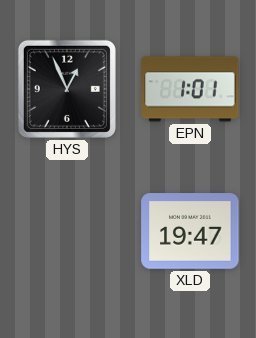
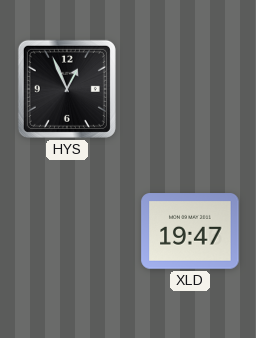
EPN: 1:01 -> none (190, 89)
